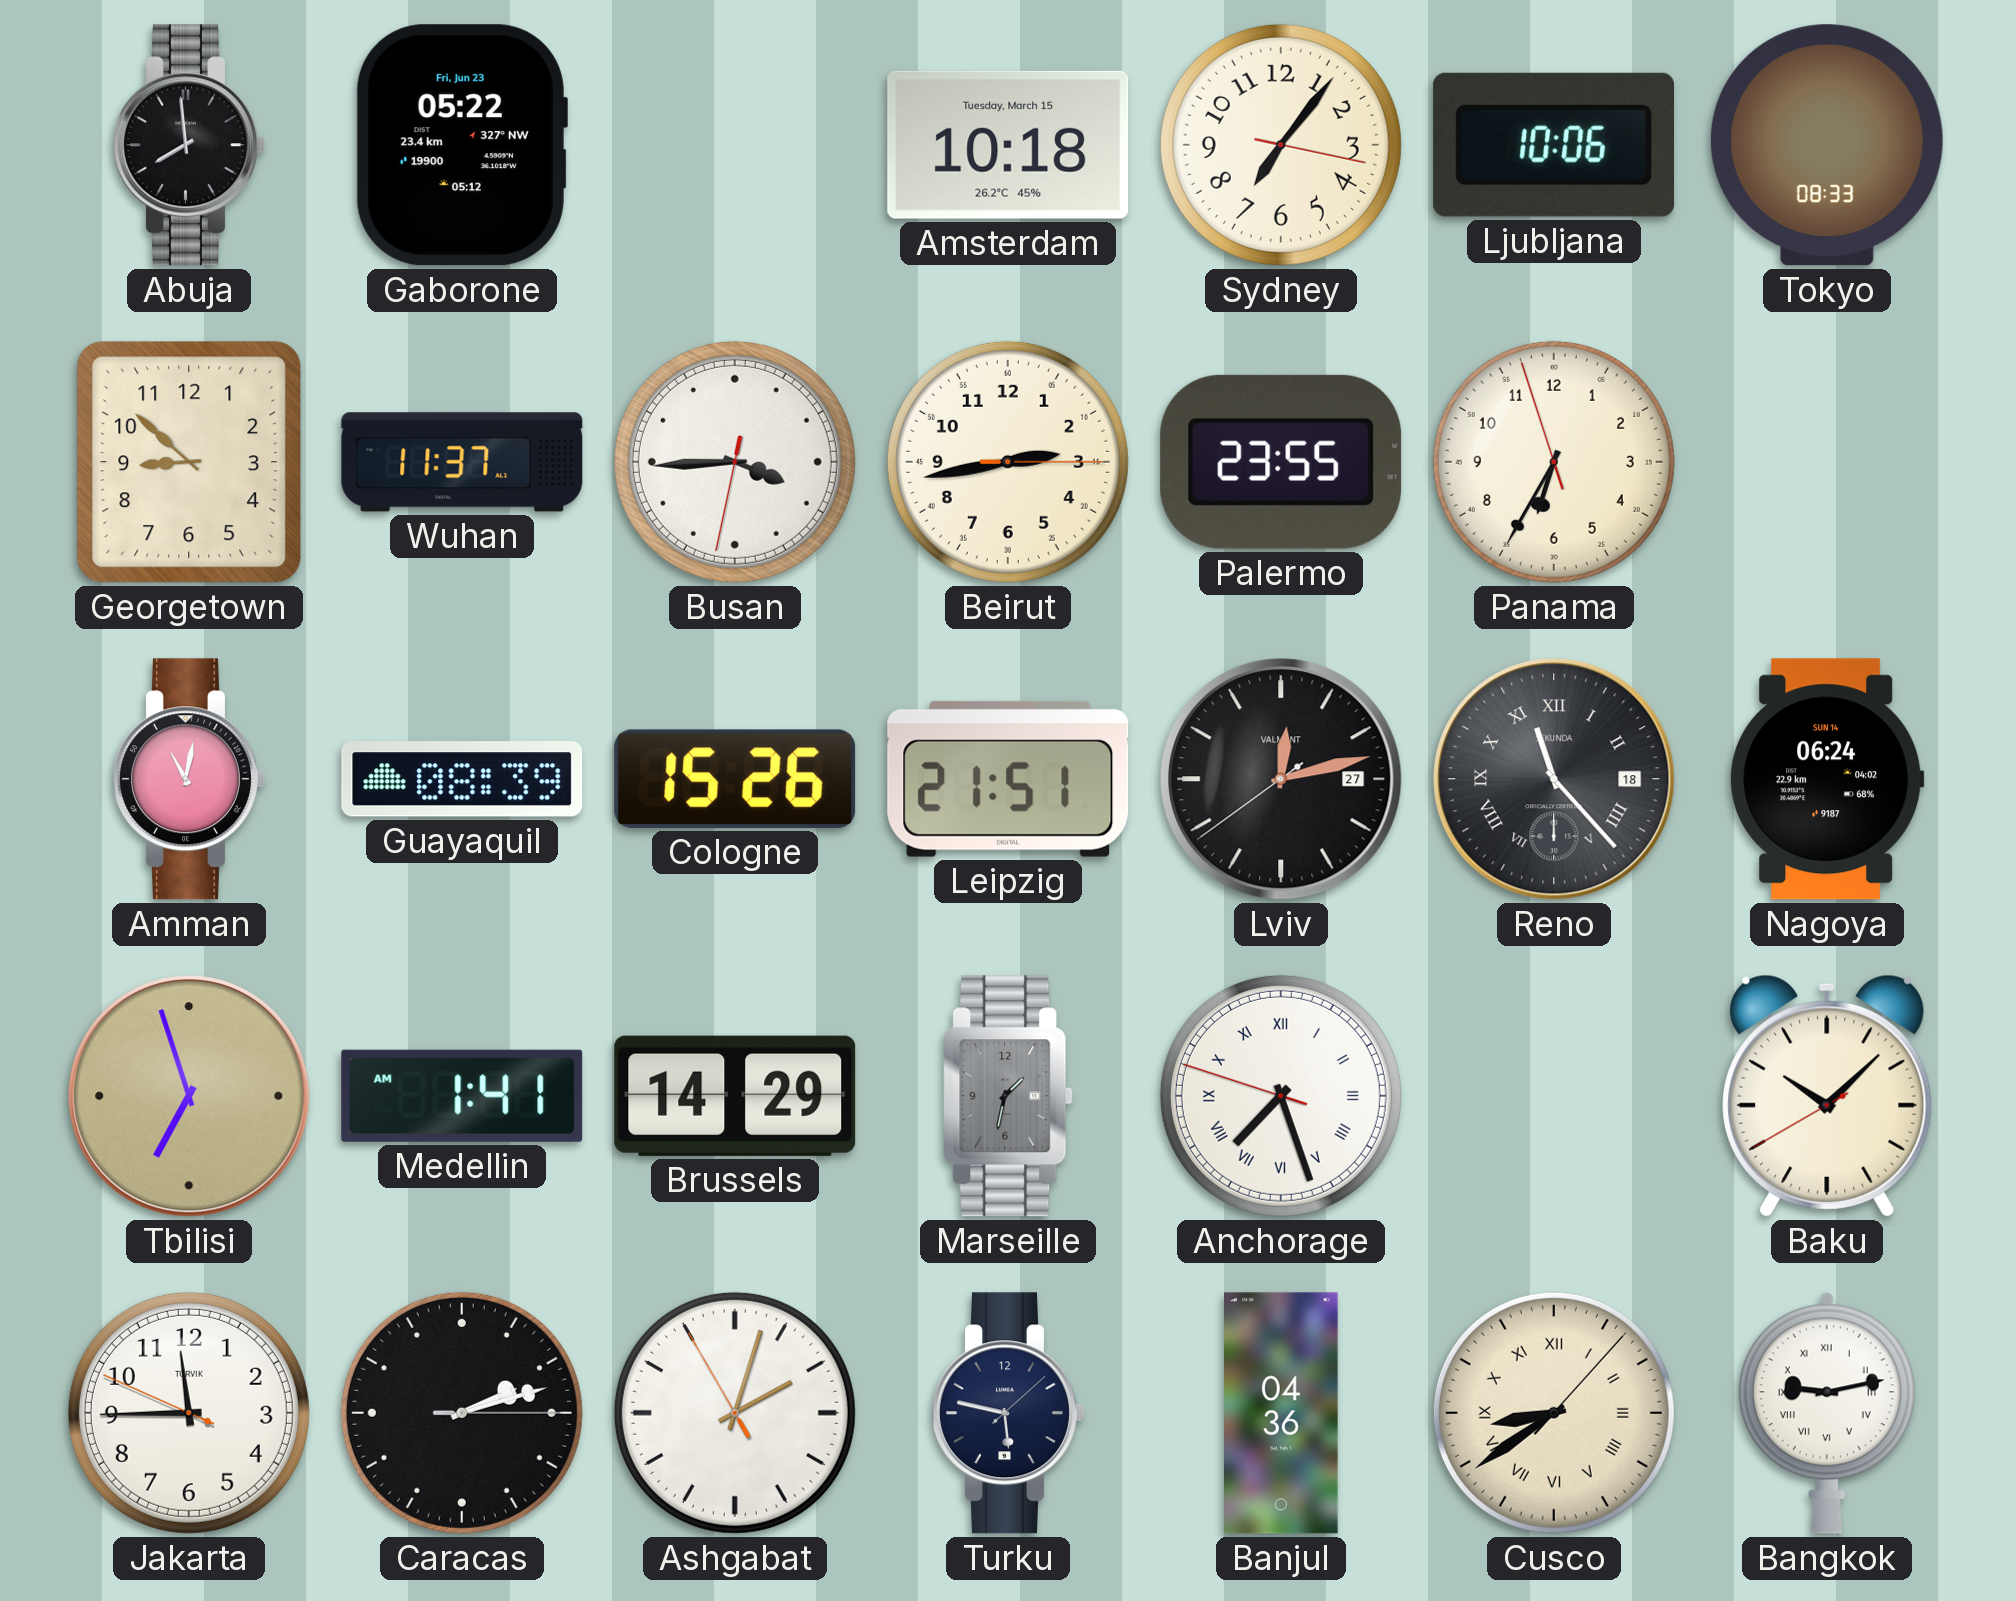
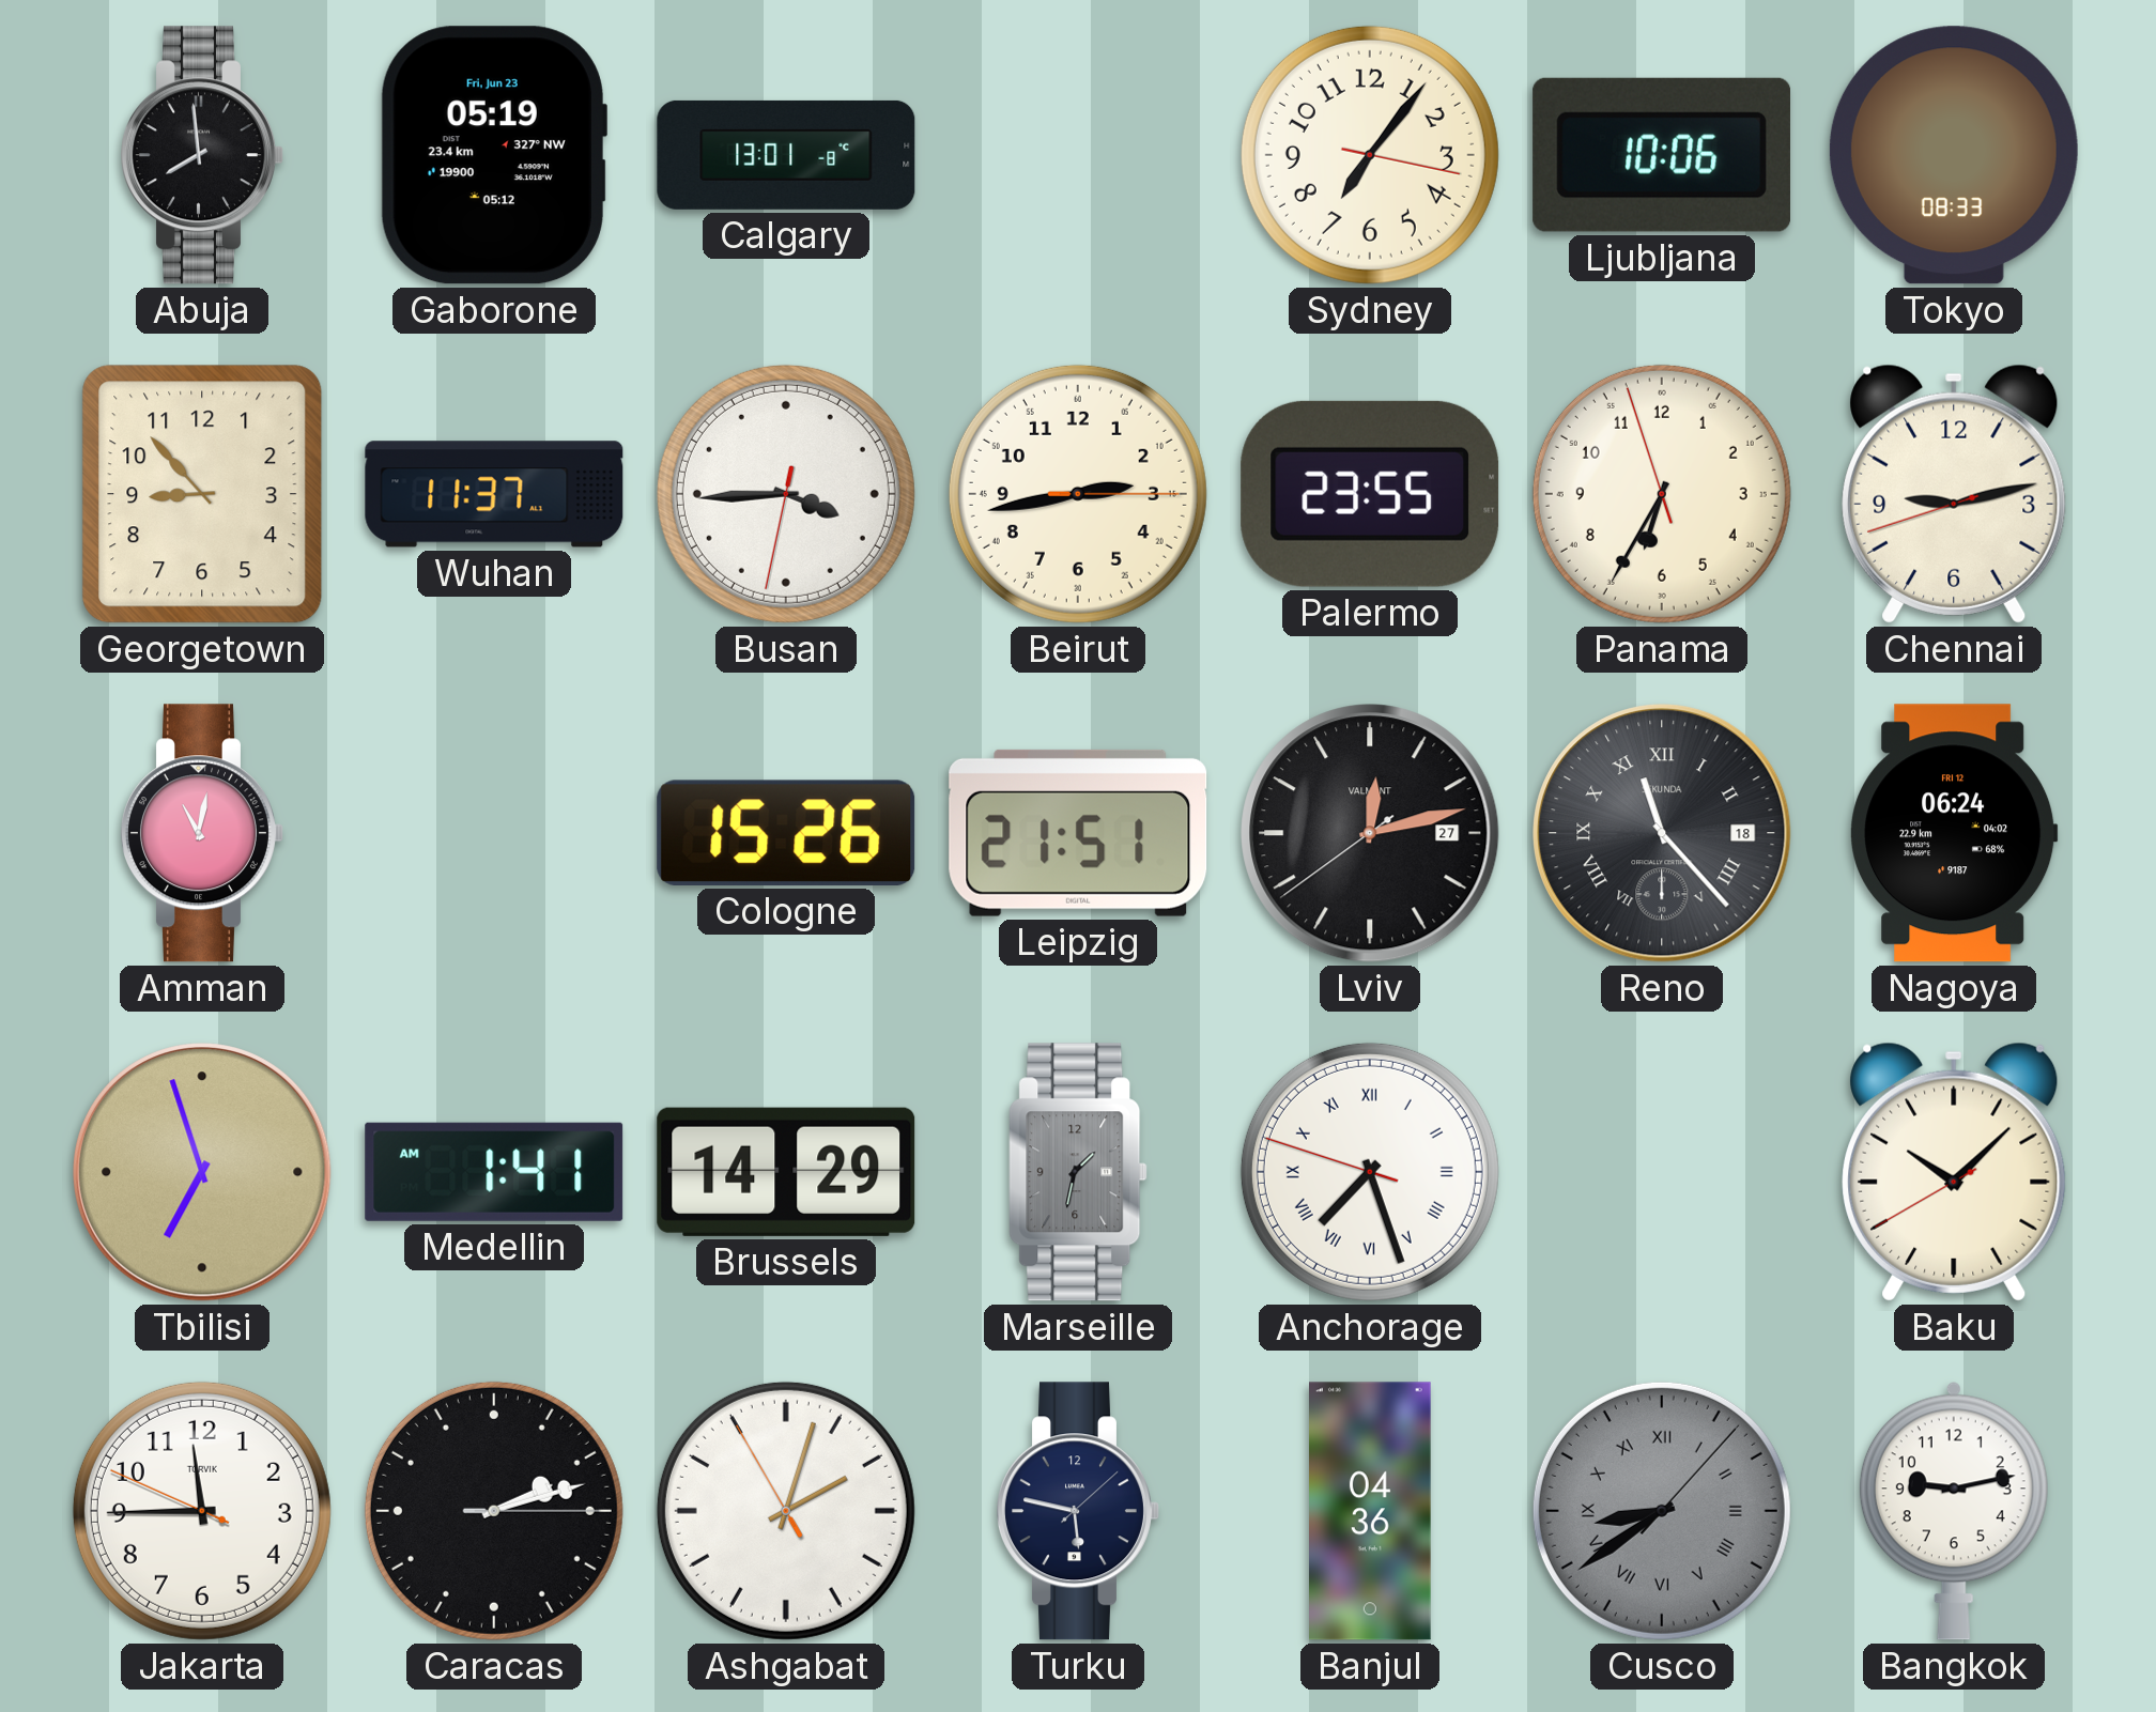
Gaborone: 05:22 -> 05:19 (493, 155)
Calgary: none -> 13:01 (786, 155)
Amsterdam: 10:18 -> none (1008, 145)
Georgetown: 8:52 -> 8:53 (202, 494)
Chennai: none -> 9:12 (1954, 494)
Guayaquil: 08:39 -> none (462, 779)
Nagoya date: SUN 14 -> FRI 12 (1954, 833)
Cusco dial: cream -> grey (1662, 1511)
Bangkok numerals: Roman -> Arabic (1954, 1511)
